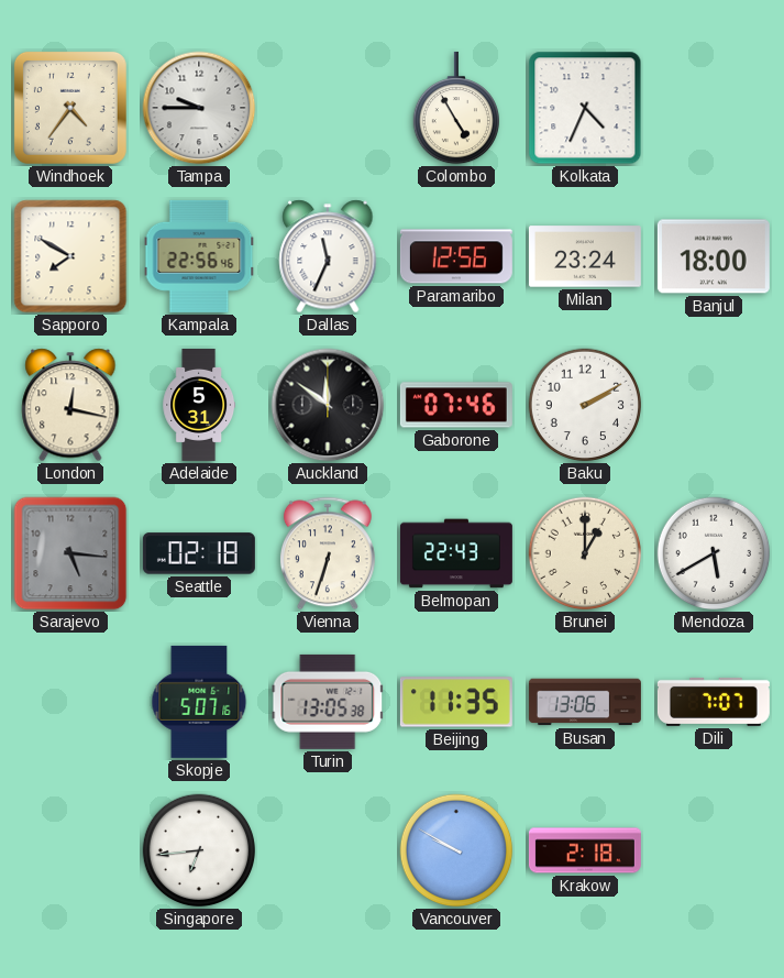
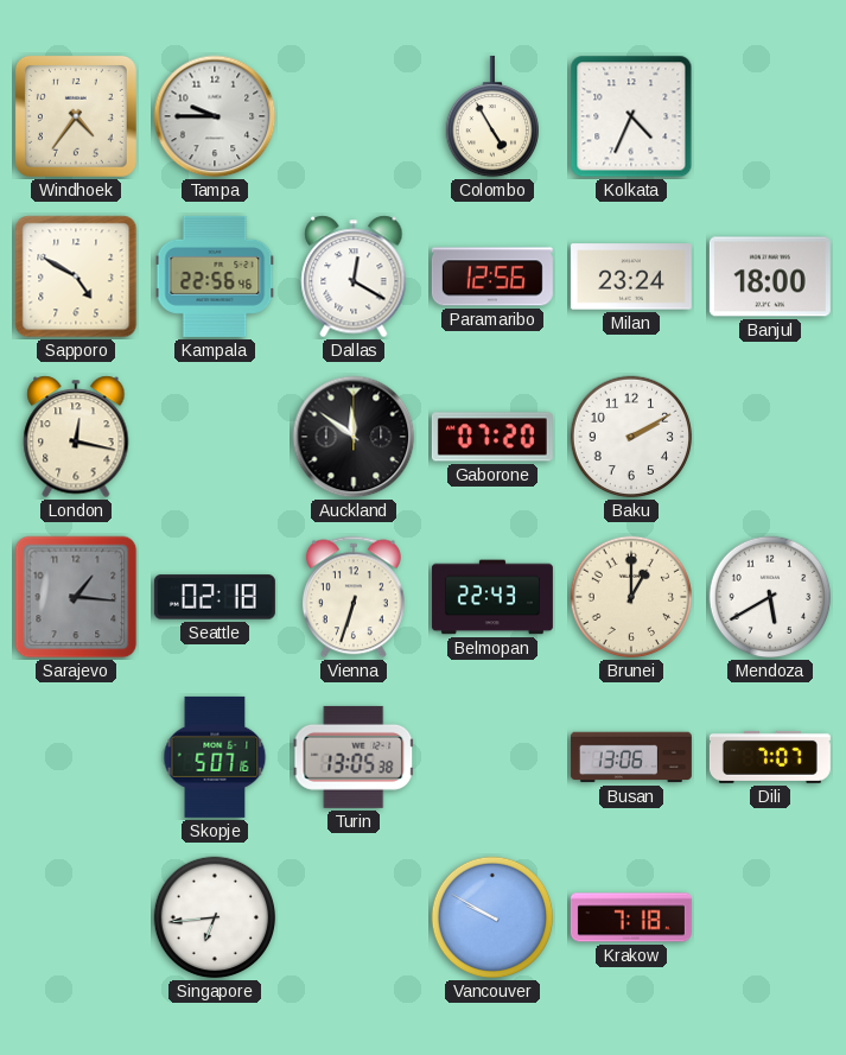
Sapporo: 7:50 -> 4:50 (76, 277)
Dallas: 11:34 -> 12:20 (354, 277)
Adelaide: 5:31 -> none (198, 405)
Gaborone: 07:46 -> 07:20 (492, 437)
Sarajevo: 5:16 -> 1:16 (76, 597)
Beijing: 11:35 -> none (456, 702)
Krakow: 2:18 -> 7:18 (631, 917)
